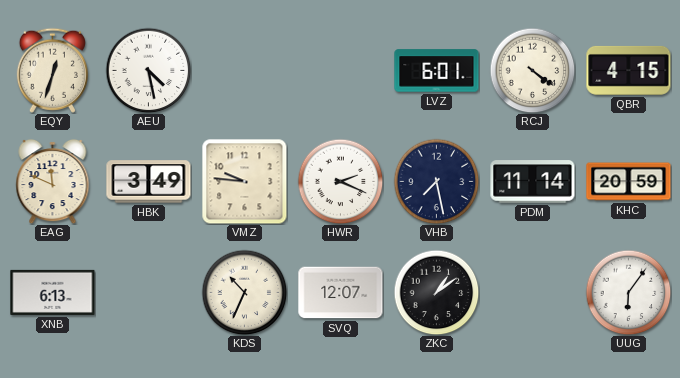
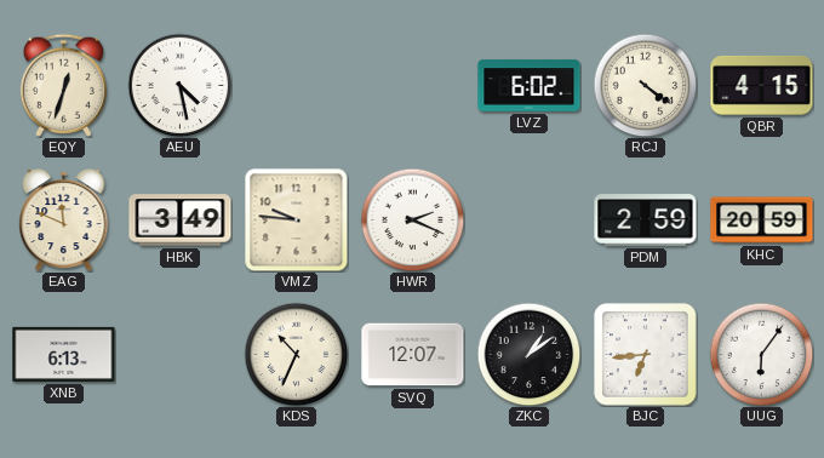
LVZ: 6:01 -> 6:02 (530, 86)
VHB: 7:28 -> none (436, 181)
PDM: 11:14 -> 2:59 (646, 221)
BJC: none -> 6:44 (646, 355)
